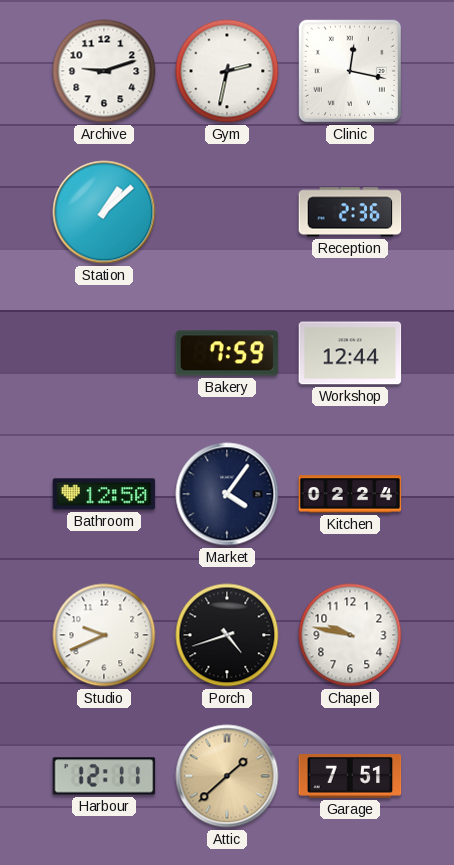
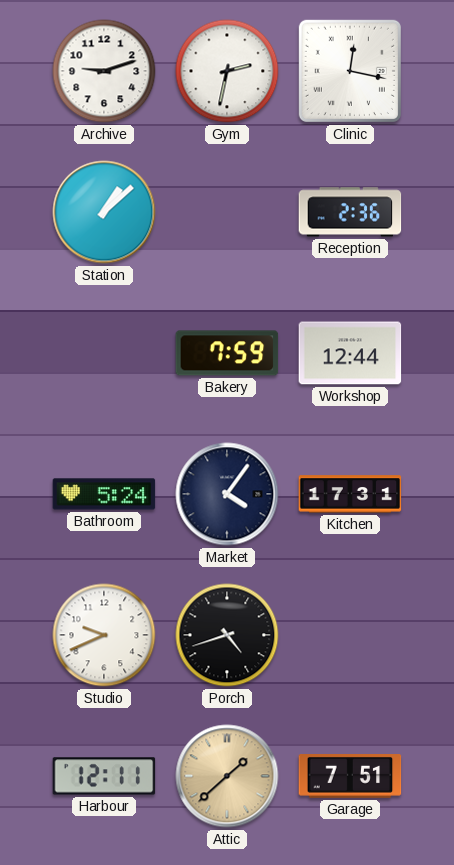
Bathroom: 12:50 -> 5:24 (104, 494)
Kitchen: 02:24 -> 17:31 (350, 494)
Chapel: 9:47 -> none (350, 635)
